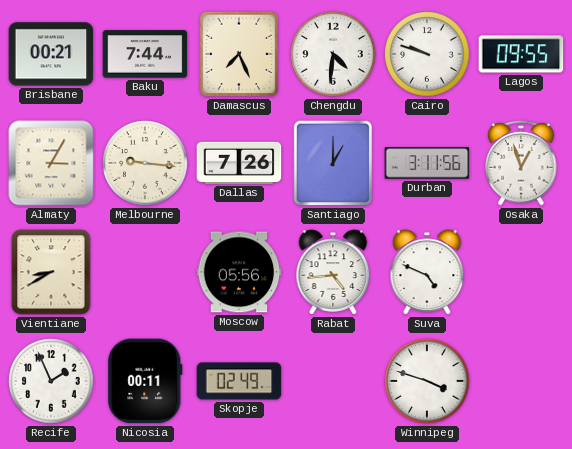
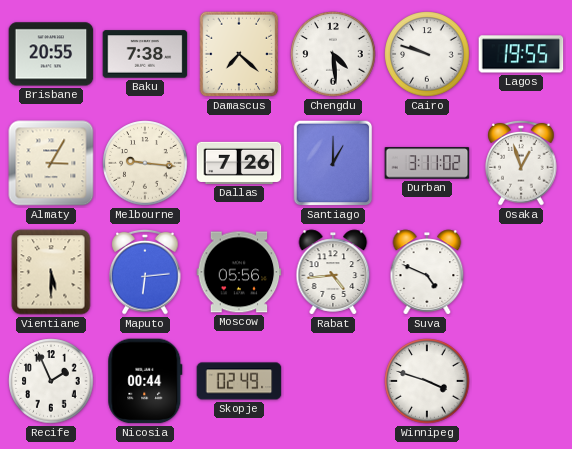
Brisbane: 00:21 -> 20:55 (51, 54)
Baku: 7:44 -> 7:38 (145, 54)
Damascus: 7:26 -> 7:22 (239, 54)
Chengdu: 4:31 -> 4:29 (333, 54)
Lagos: 09:55 -> 19:55 (521, 54)
Durban: 3:11:56 -> 3:11:02 (427, 163)
Vientiane: 8:40 -> 5:30 (51, 272)
Maputo: none -> 6:14 (145, 272)
Nicosia: 00:11 -> 00:44 (145, 381)
